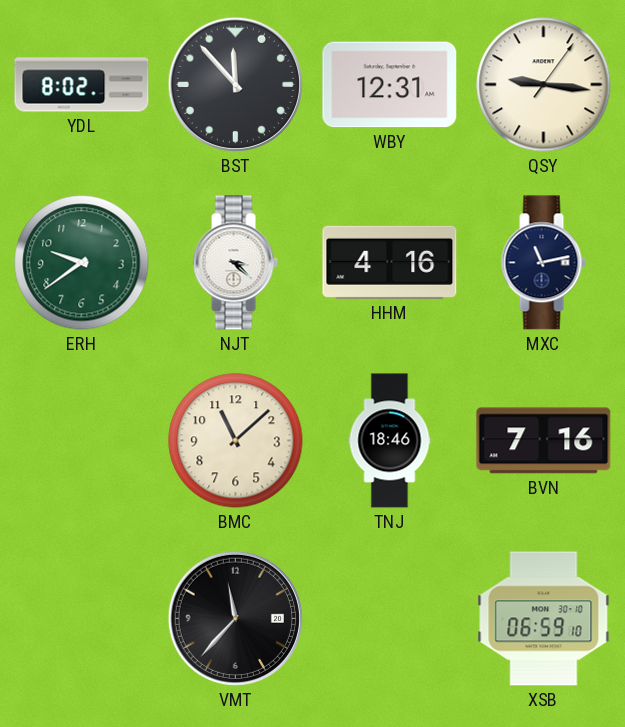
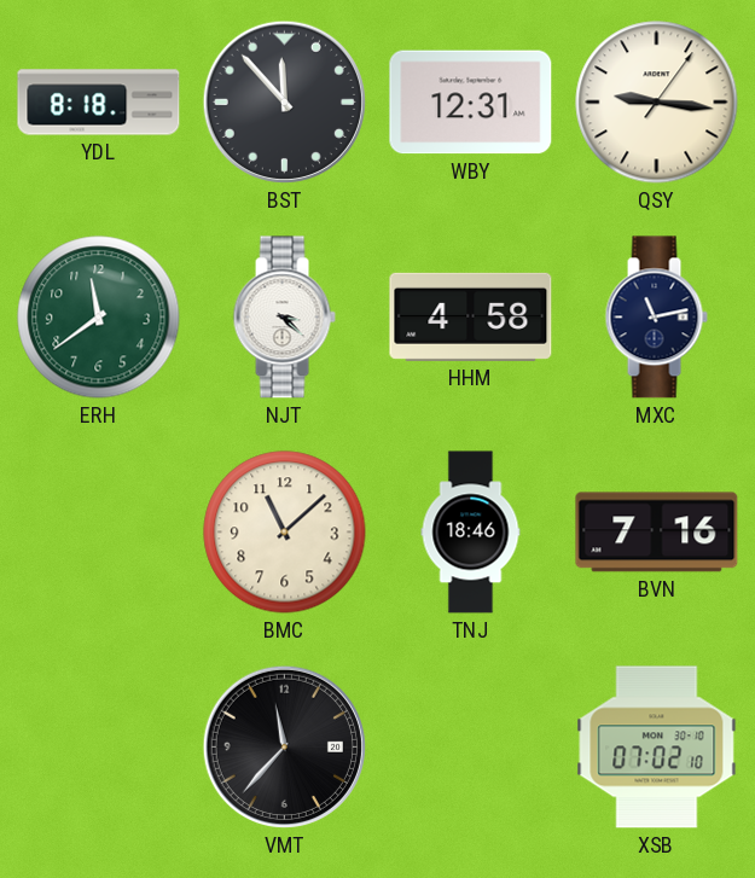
YDL: 8:02 -> 8:18 (99, 103)
ERH: 9:39 -> 11:39 (99, 318)
HHM: 4:16 -> 4:58 (471, 316)
XSB: 06:59 -> 07:02 (657, 748)
